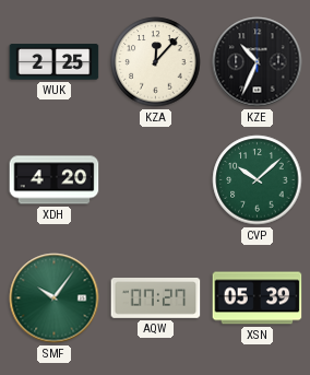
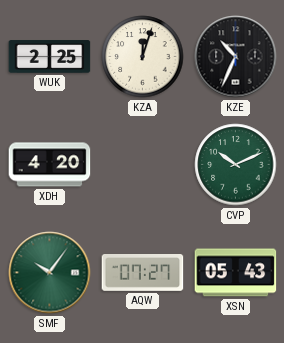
KZA: 12:07 -> 12:03 (143, 57)
CVP: 10:08 -> 10:11 (236, 165)
XSN: 05:39 -> 05:43 (236, 273)
